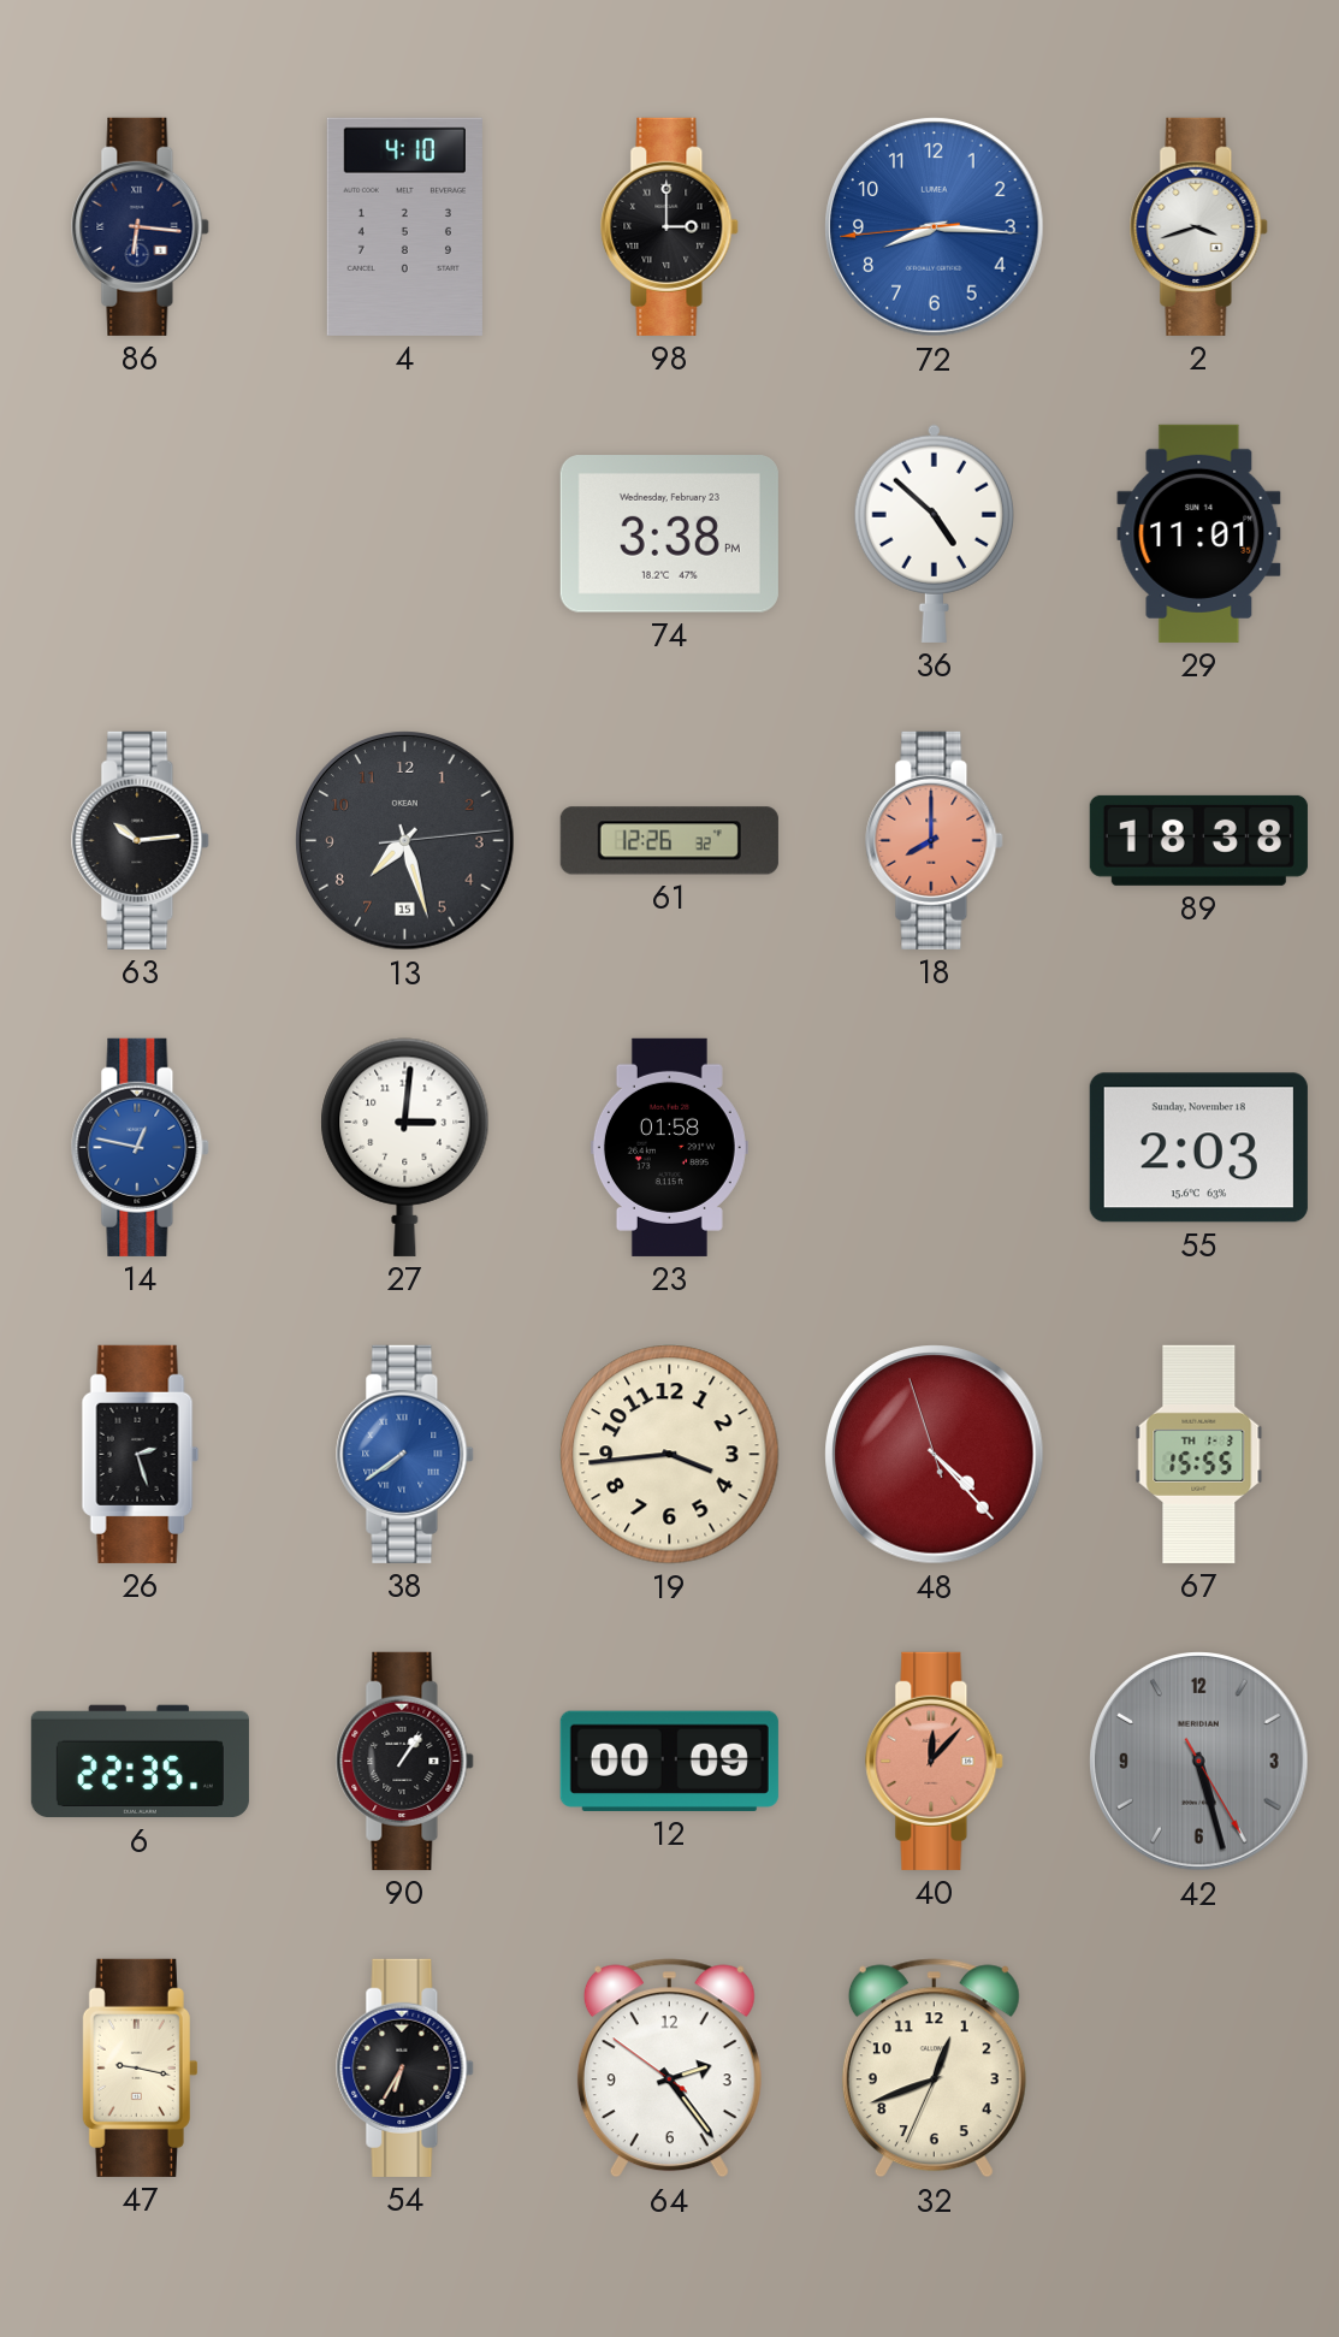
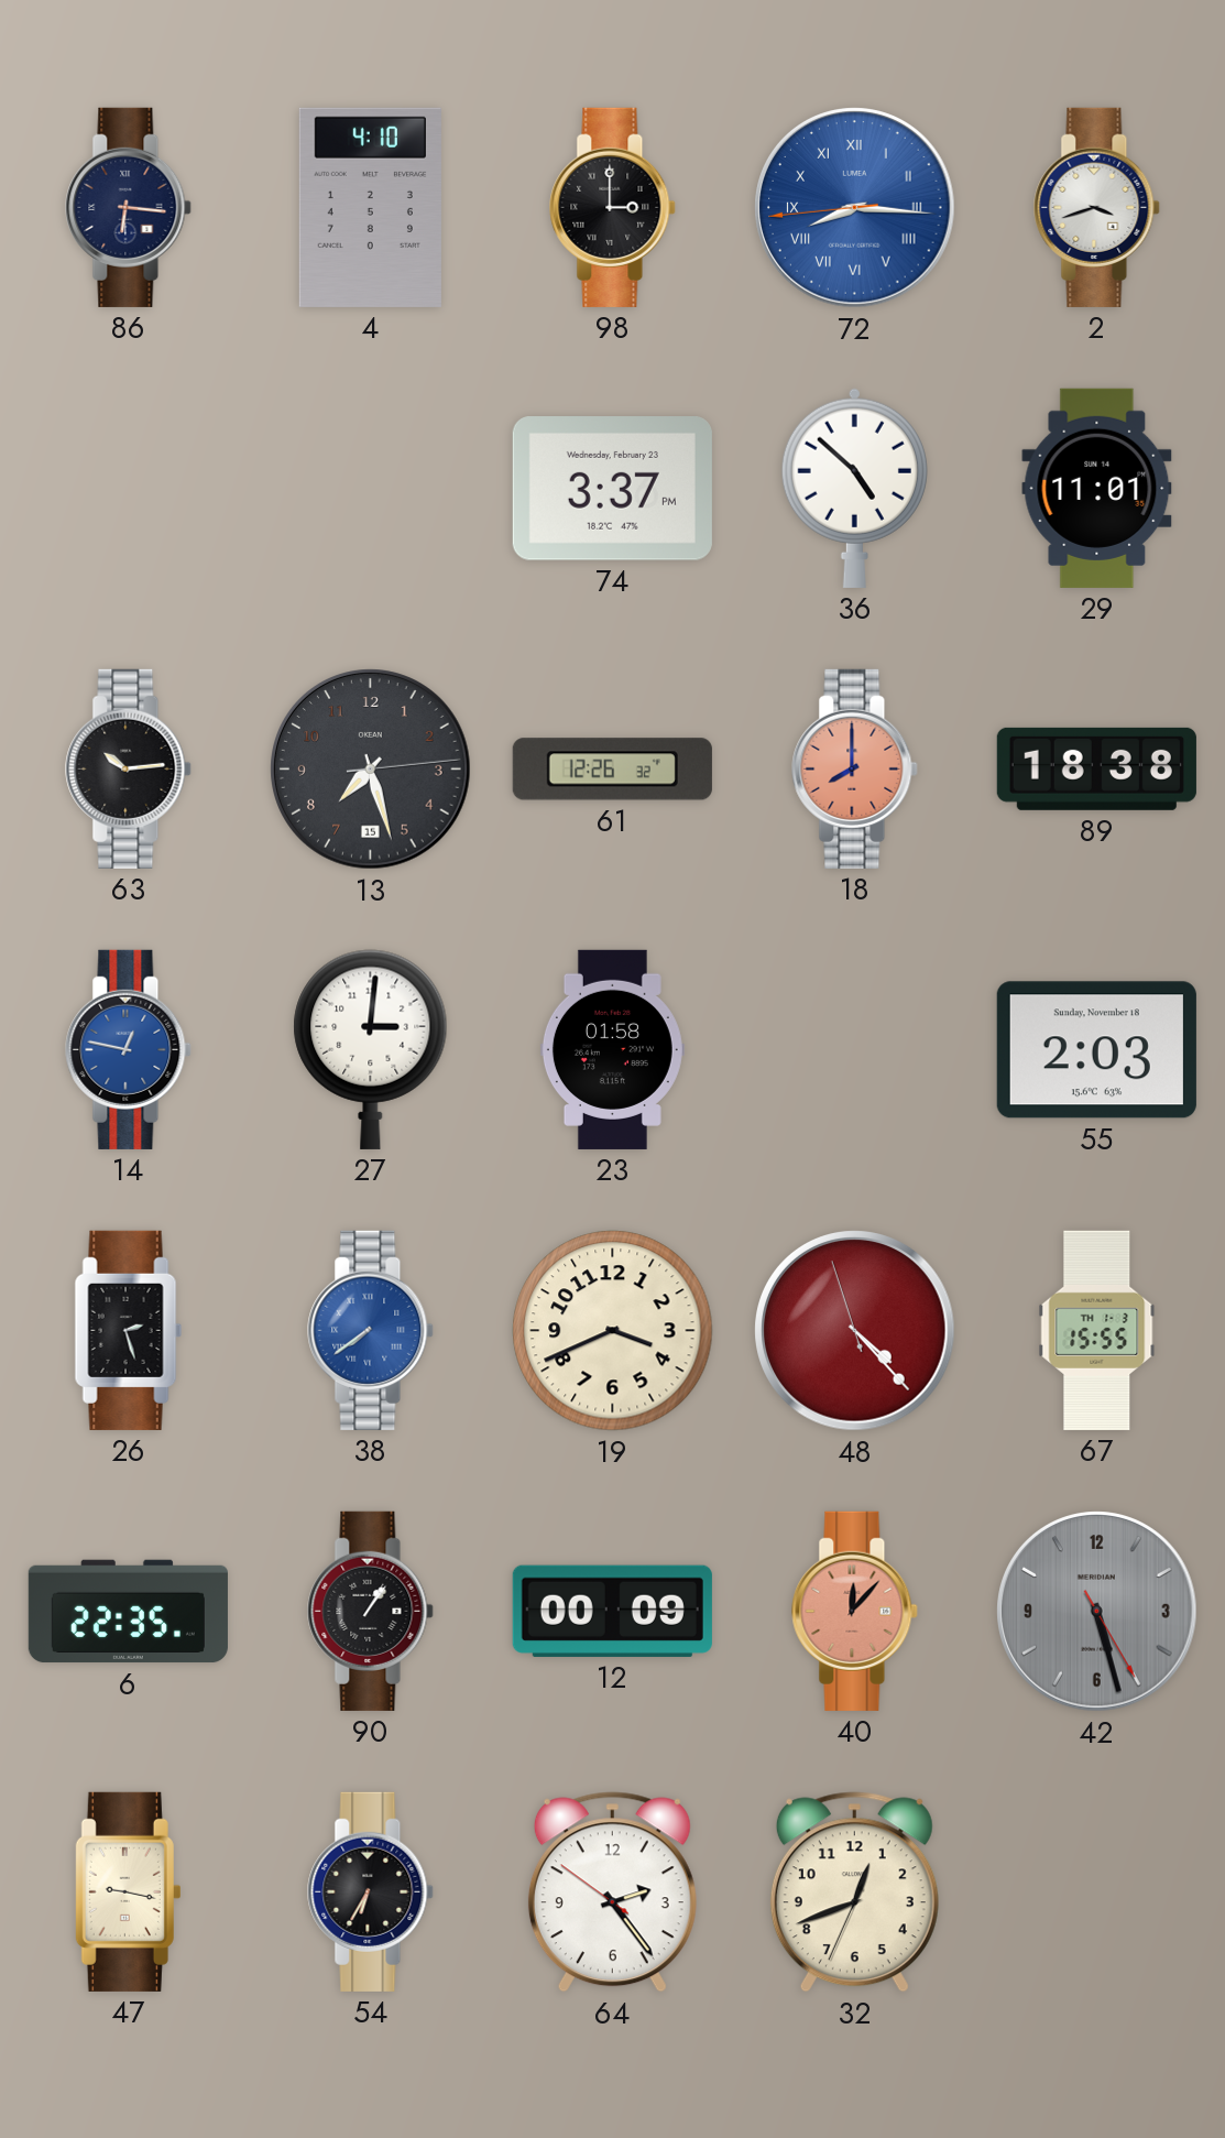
72 numerals: Arabic -> Roman (855, 208)
74: 3:38 -> 3:37 (612, 489)
19: 3:44 -> 3:41 (613, 1331)
